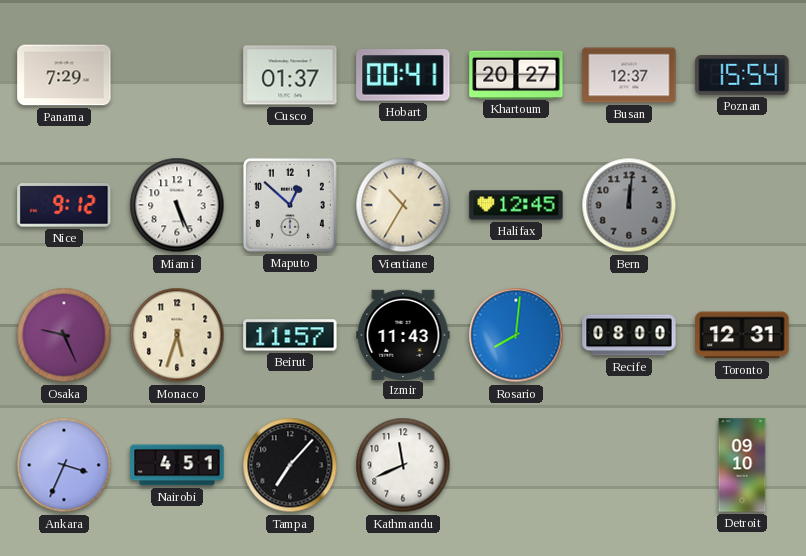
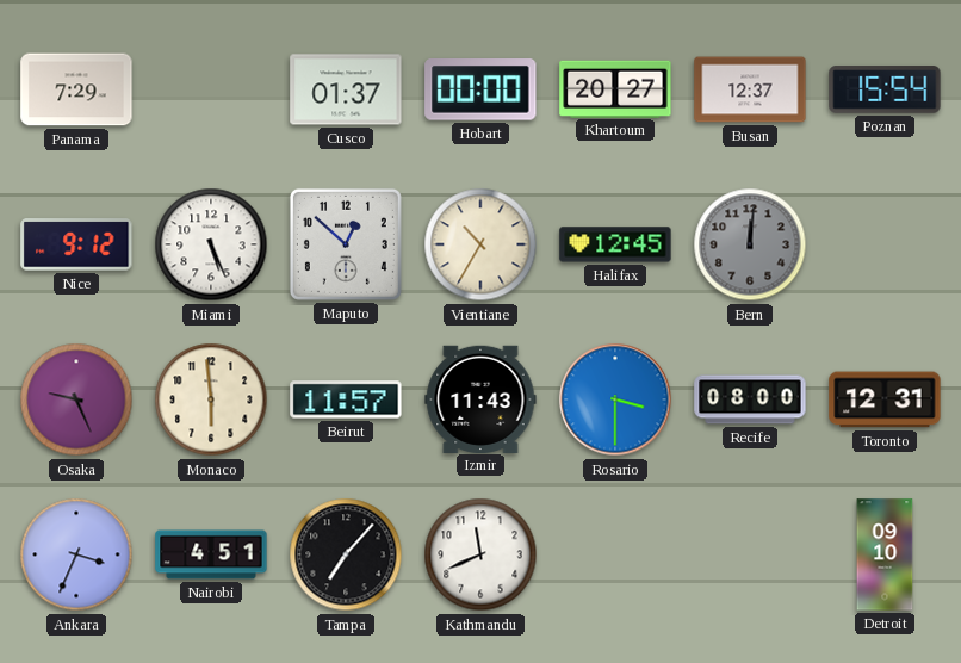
Hobart: 00:41 -> 00:00 (480, 89)
Monaco: 5:33 -> 5:59 (211, 399)
Rosario: 8:01 -> 3:30 (615, 399)
